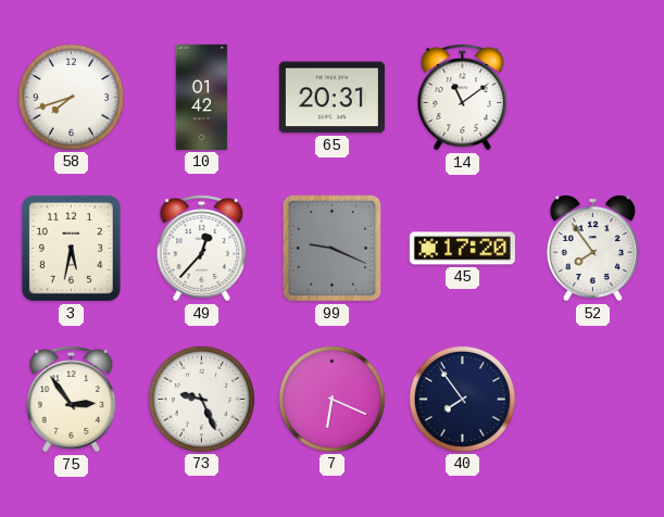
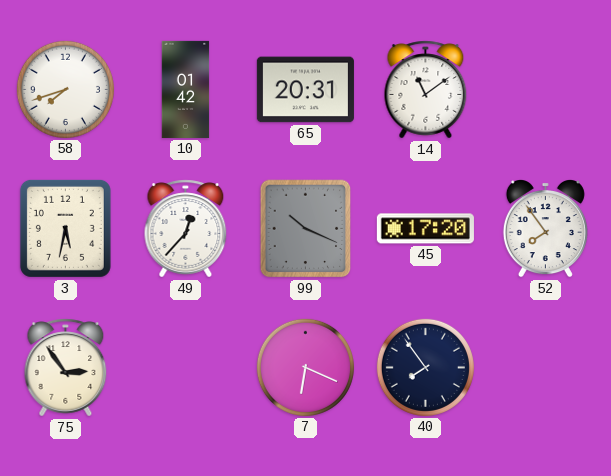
99: 9:19 -> 10:19 (306, 229)
73: 9:26 -> none (201, 399)
